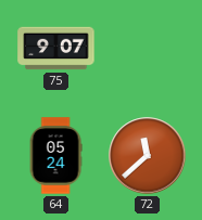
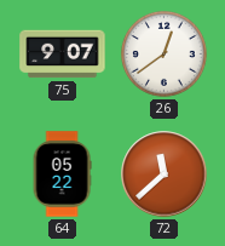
26: none -> 12:39 (163, 53)
64: 05:24 -> 05:22 (62, 175)
